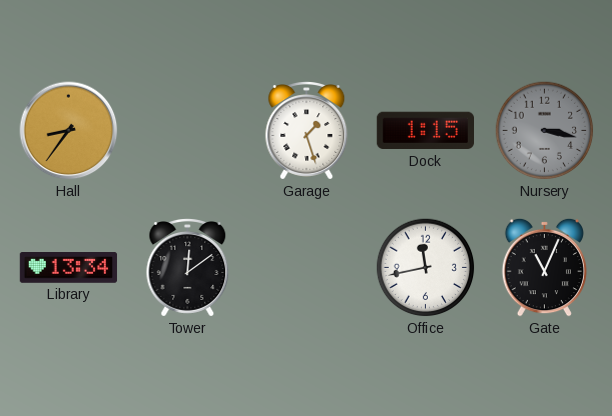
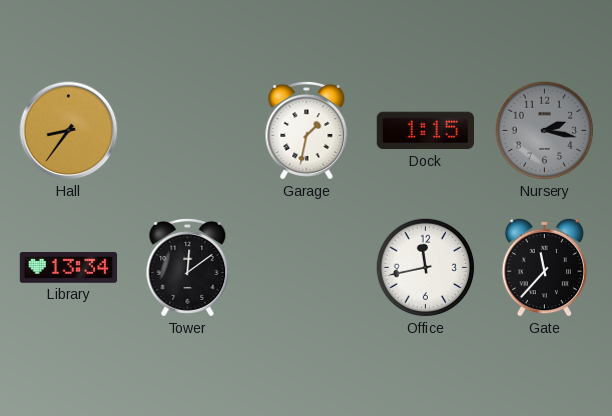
Garage: 1:27 -> 1:32 (307, 131)
Nursery: 3:17 -> 2:17 (545, 131)
Gate: 11:04 -> 11:37 (544, 267)
